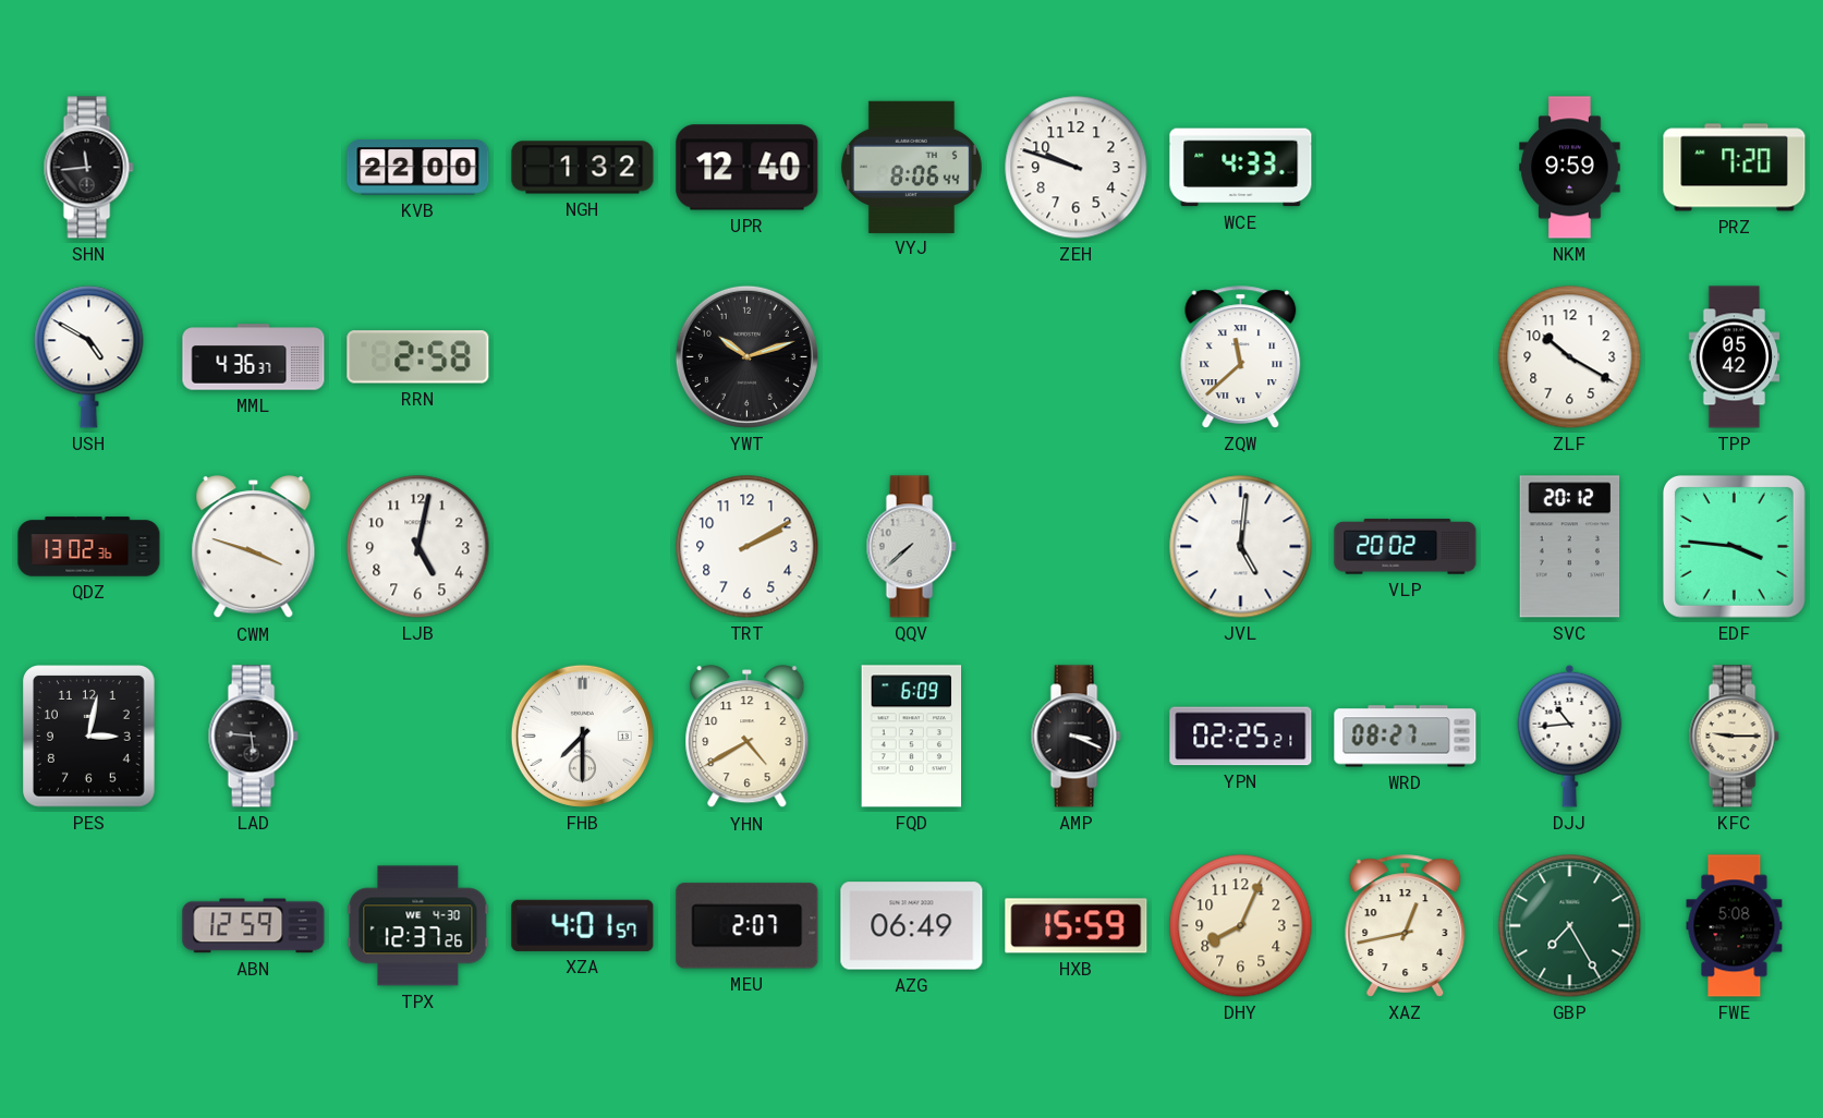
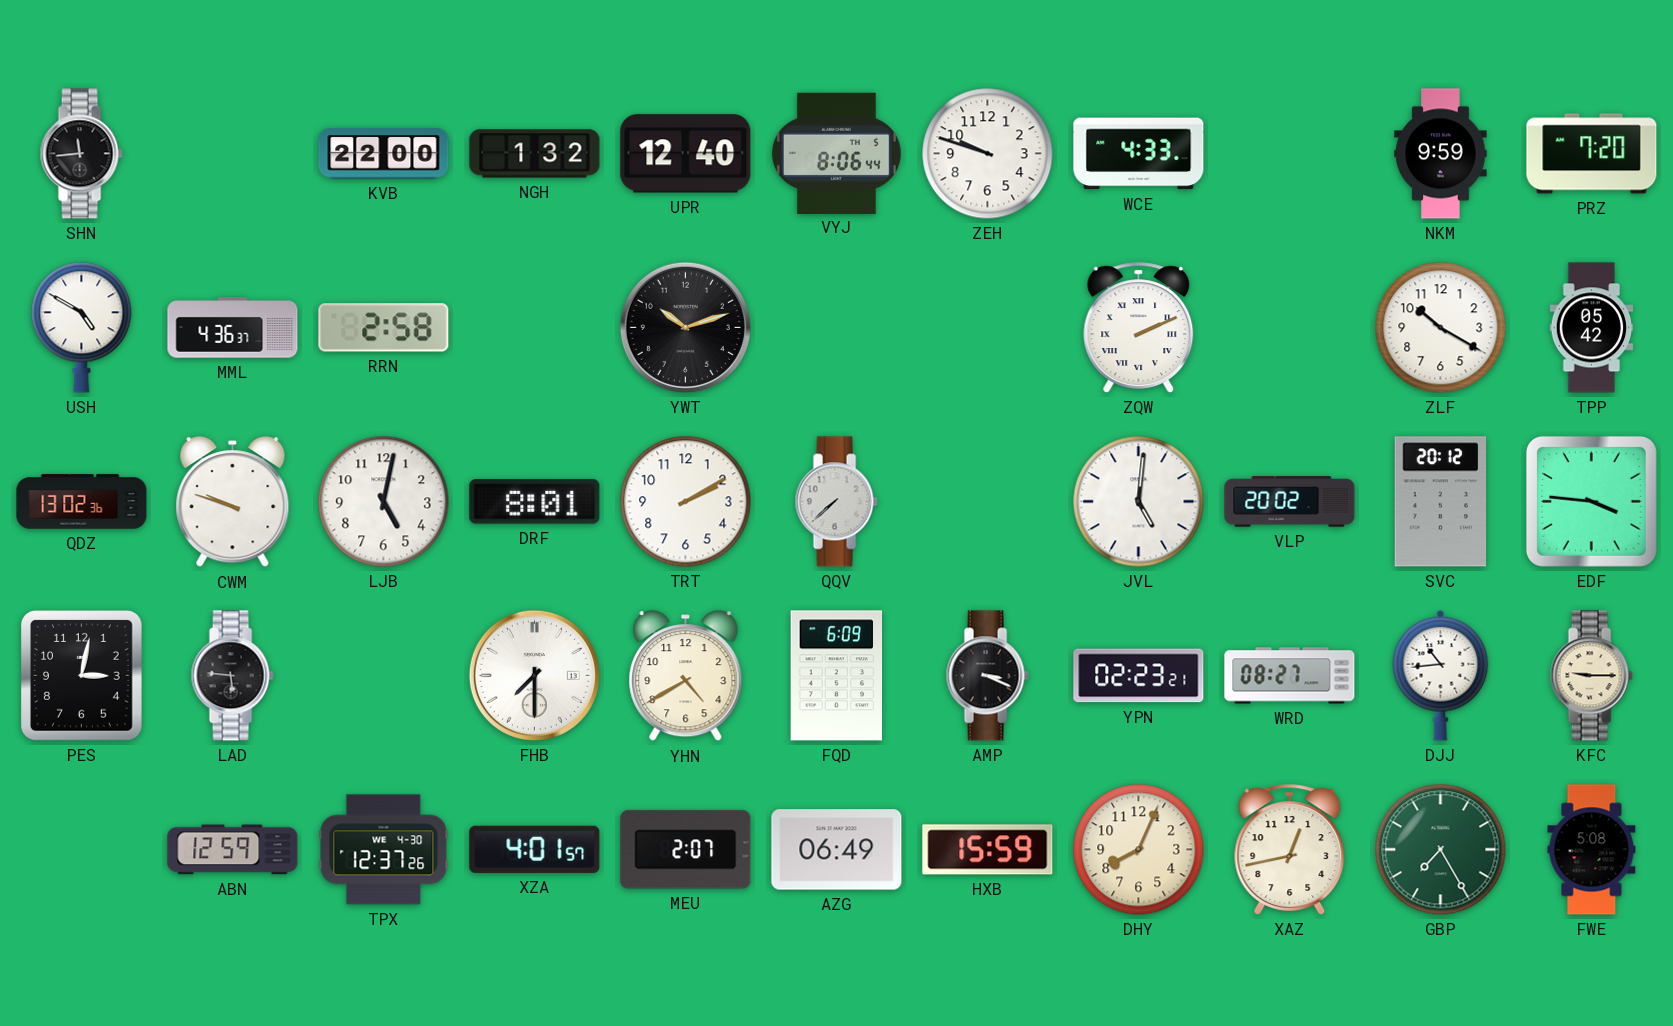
ZQW: 11:38 -> 2:11 (1139, 328)
CWM: 3:48 -> 9:48 (233, 502)
DRF: none -> 8:01 (535, 502)
YPN: 02:25 -> 02:23 (1139, 676)
